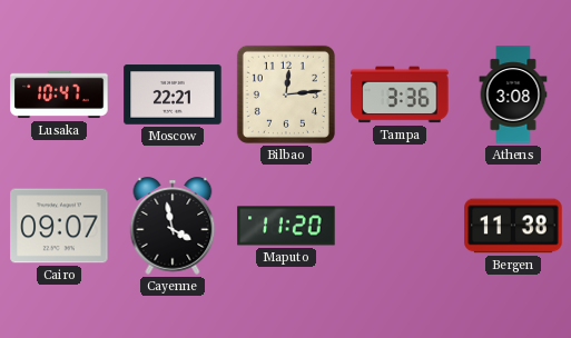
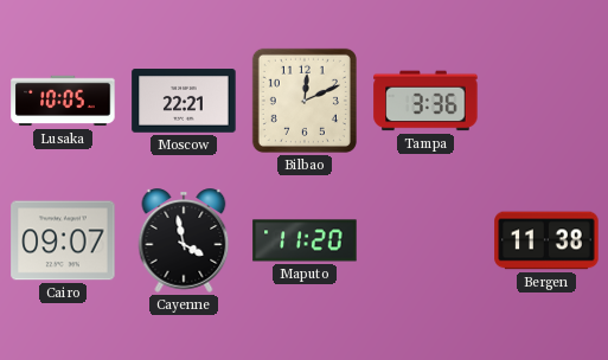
Lusaka: 10:47 -> 10:05 (63, 101)
Bilbao: 12:14 -> 12:11 (305, 101)
Athens: 3:08 -> none (513, 95)
